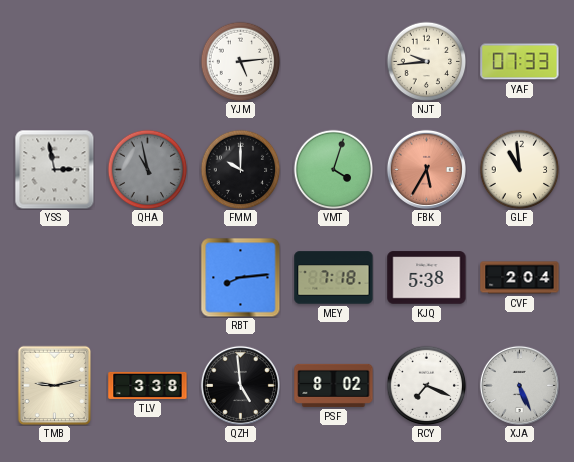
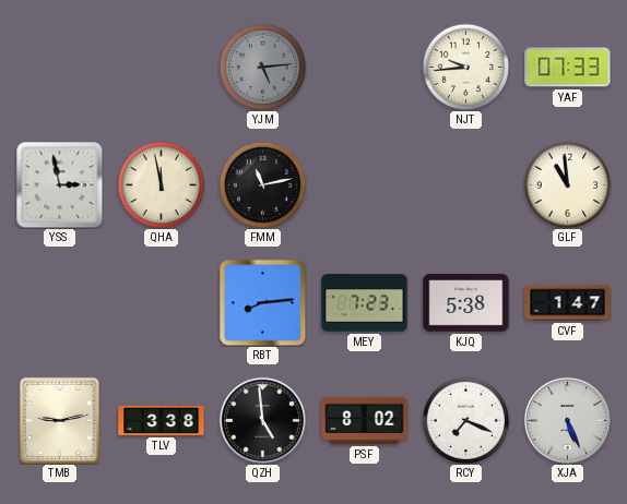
YJM dial: white -> grey (262, 67)
QHA: 10:58 -> 11:58 (161, 184)
QHA dial: grey -> cream (161, 184)
FMM: 10:00 -> 11:13 (262, 184)
VMT: 4:03 -> none (333, 169)
FBK: 5:35 -> none (426, 169)
MEY: 7:18 -> 7:23 (365, 303)
CVF: 2:04 -> 1:47 (568, 303)
